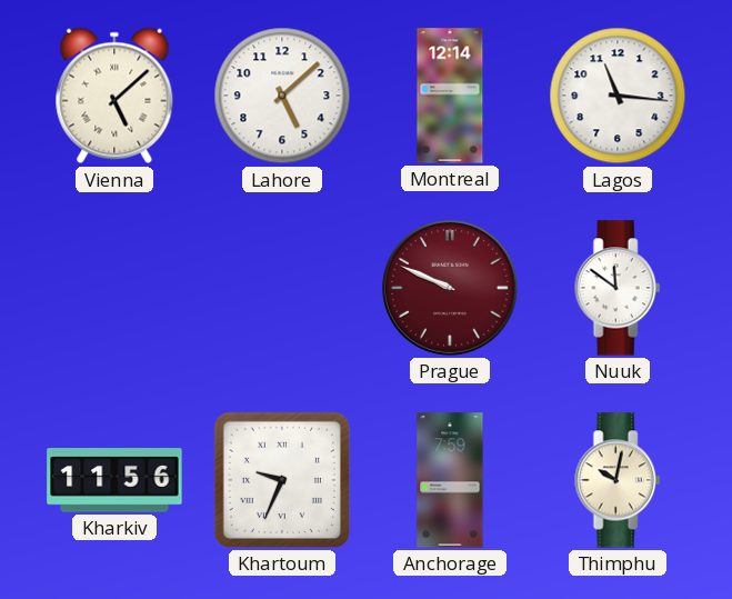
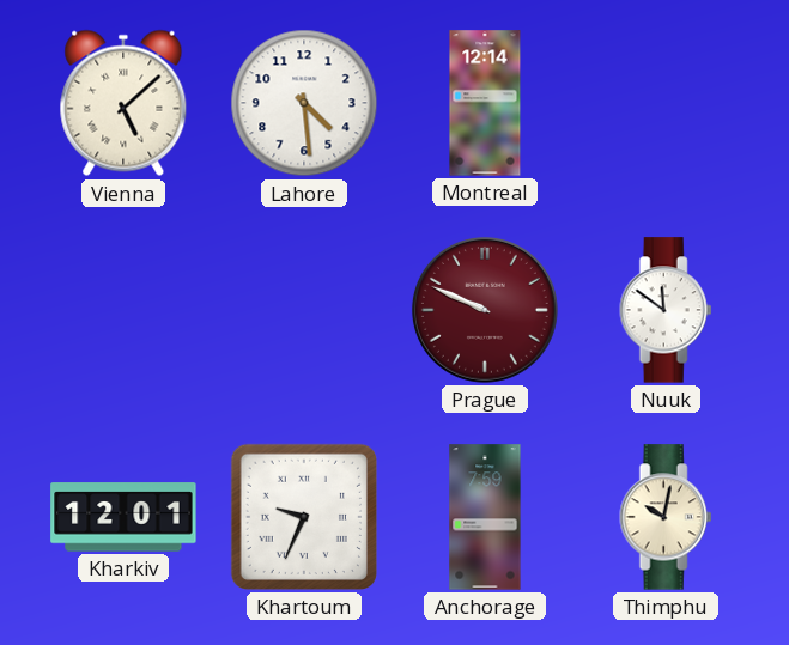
Lahore: 5:08 -> 4:29 (304, 103)
Lagos: 11:16 -> none (618, 96)
Kharkiv: 11:56 -> 12:01 (123, 517)
